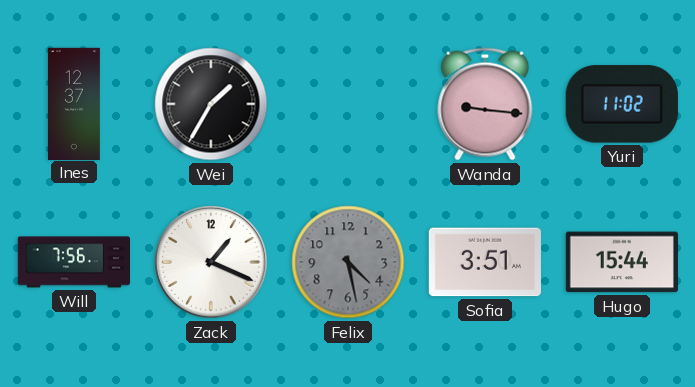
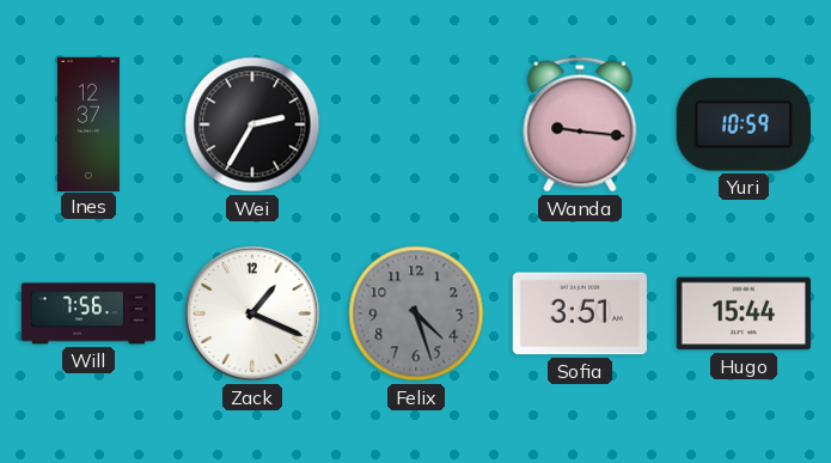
Wei: 1:35 -> 2:35 (252, 124)
Yuri: 11:02 -> 10:59 (744, 124)
Felix: 4:28 -> 4:27 (416, 313)
